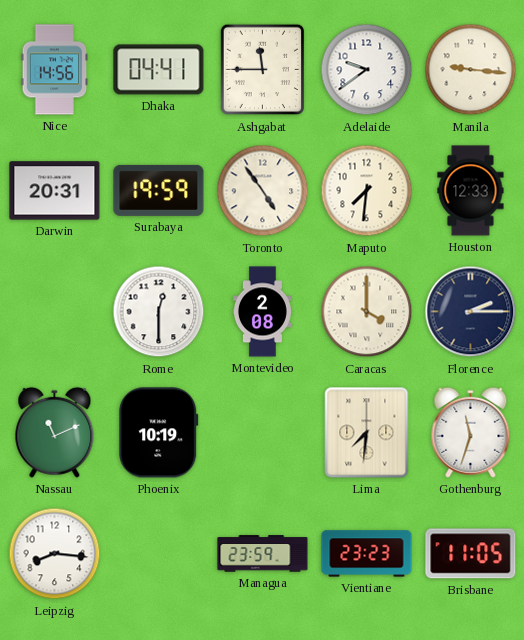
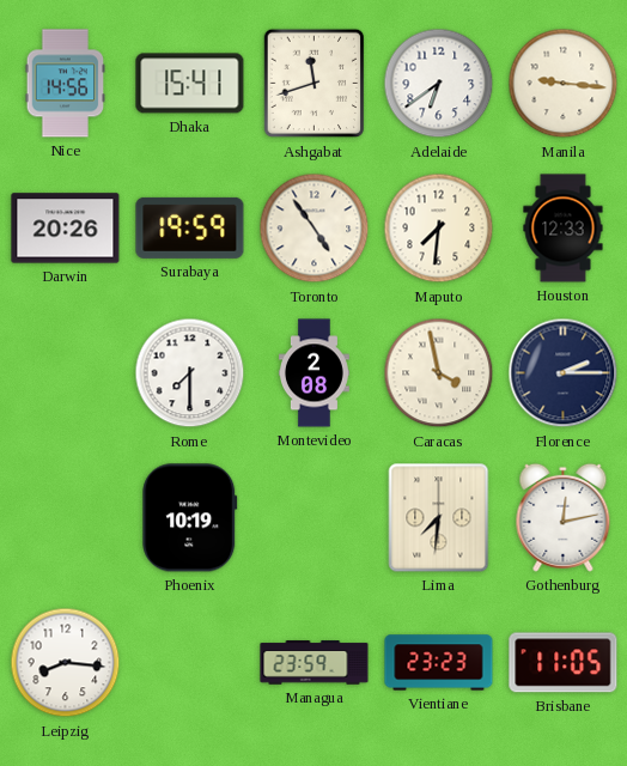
Dhaka: 04:41 -> 15:41 (190, 84)
Ashgabat: 11:45 -> 11:42 (315, 84)
Adelaide: 9:39 -> 6:39 (439, 84)
Darwin: 20:31 -> 20:26 (66, 229)
Rome: 12:30 -> 7:30 (190, 373)
Caracas: 4:00 -> 3:58 (439, 373)
Nassau: 11:11 -> none (55, 432)
Gothenburg: 11:33 -> 12:13 (564, 517)
